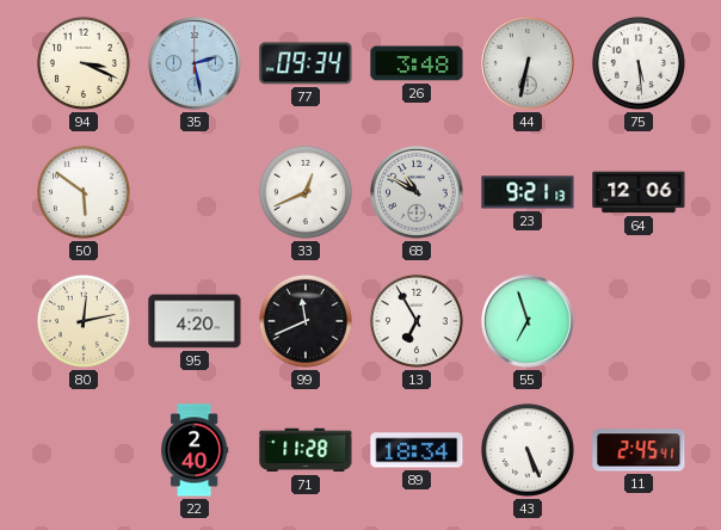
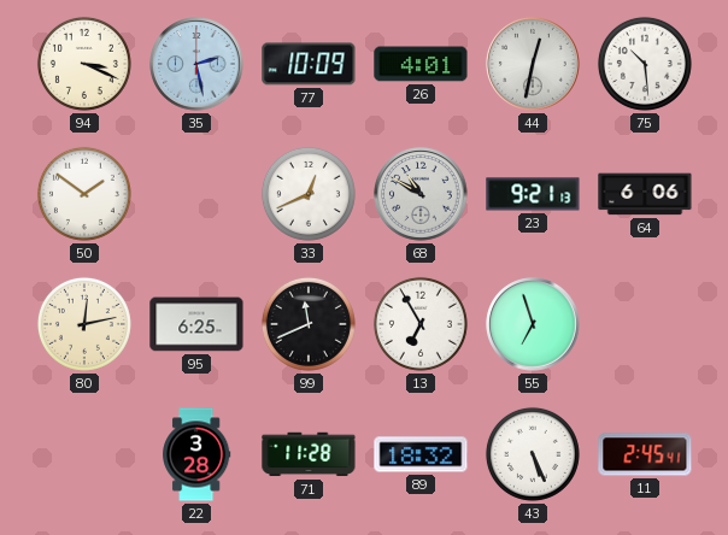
77: 09:34 -> 10:09 (309, 64)
26: 3:48 -> 4:01 (421, 64)
44: 6:32 -> 12:32 (533, 64)
75: 5:29 -> 10:29 (645, 64)
50: 5:51 -> 1:51 (84, 194)
64: 12:06 -> 6:06 (645, 194)
95: 4:20 -> 6:25 (196, 324)
22: 2:40 -> 3:28 (196, 454)
89: 18:34 -> 18:32 (421, 454)
